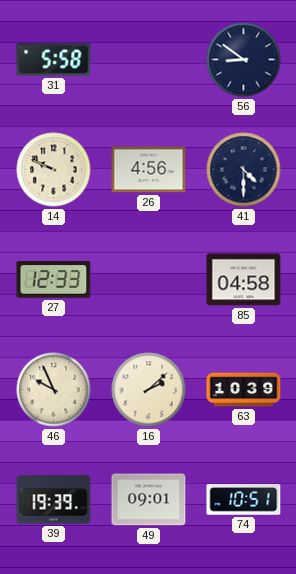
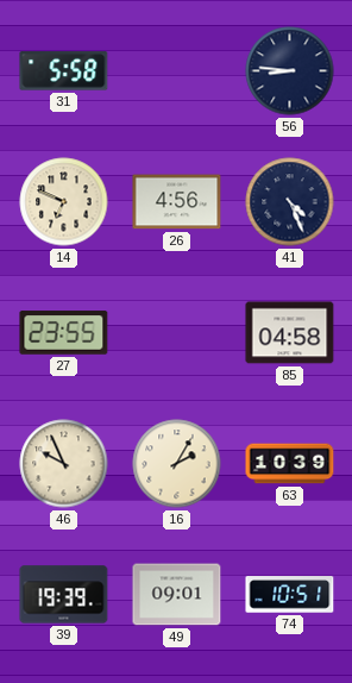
56: 8:51 -> 8:46 (290, 71)
14: 9:49 -> 6:49 (64, 202)
41: 4:30 -> 4:26 (290, 202)
27: 12:33 -> 23:55 (64, 333)
16: 2:08 -> 2:05 (177, 464)
